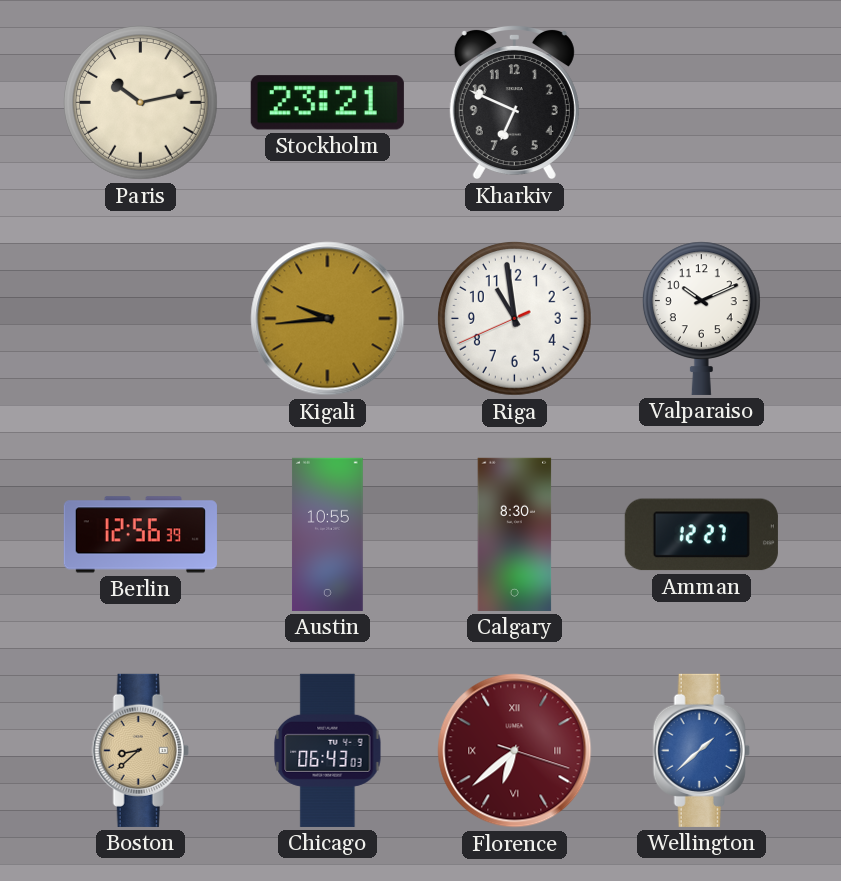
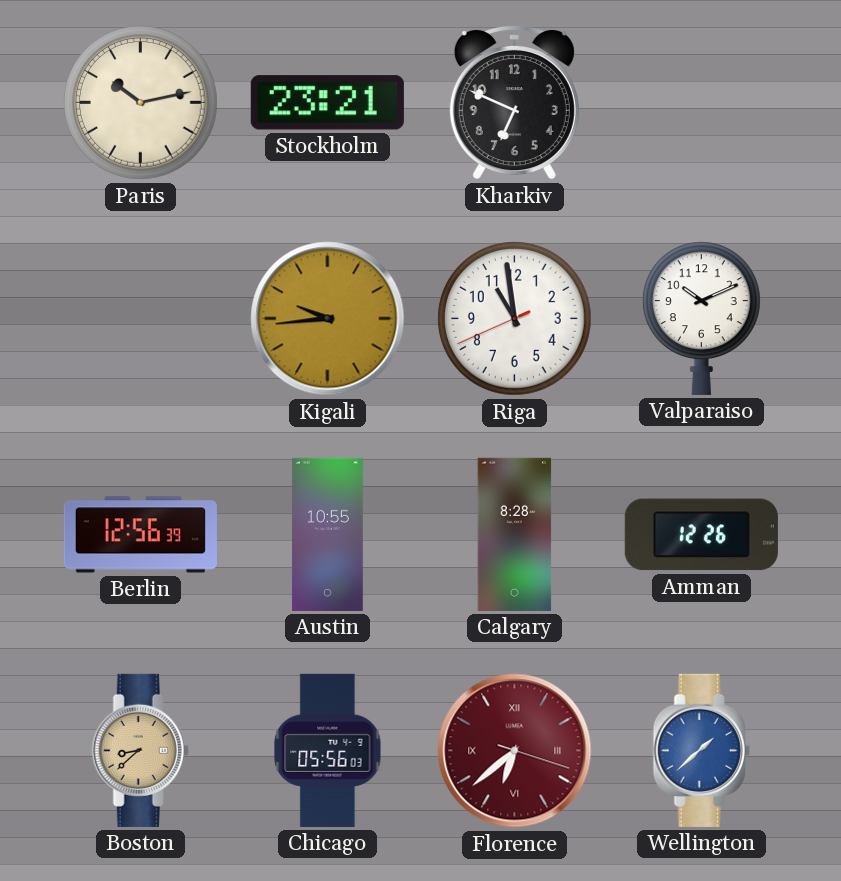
Calgary: 8:30 -> 8:28 (515, 534)
Amman: 12:27 -> 12:26 (701, 535)
Chicago: 06:43 -> 05:56 (328, 750)
